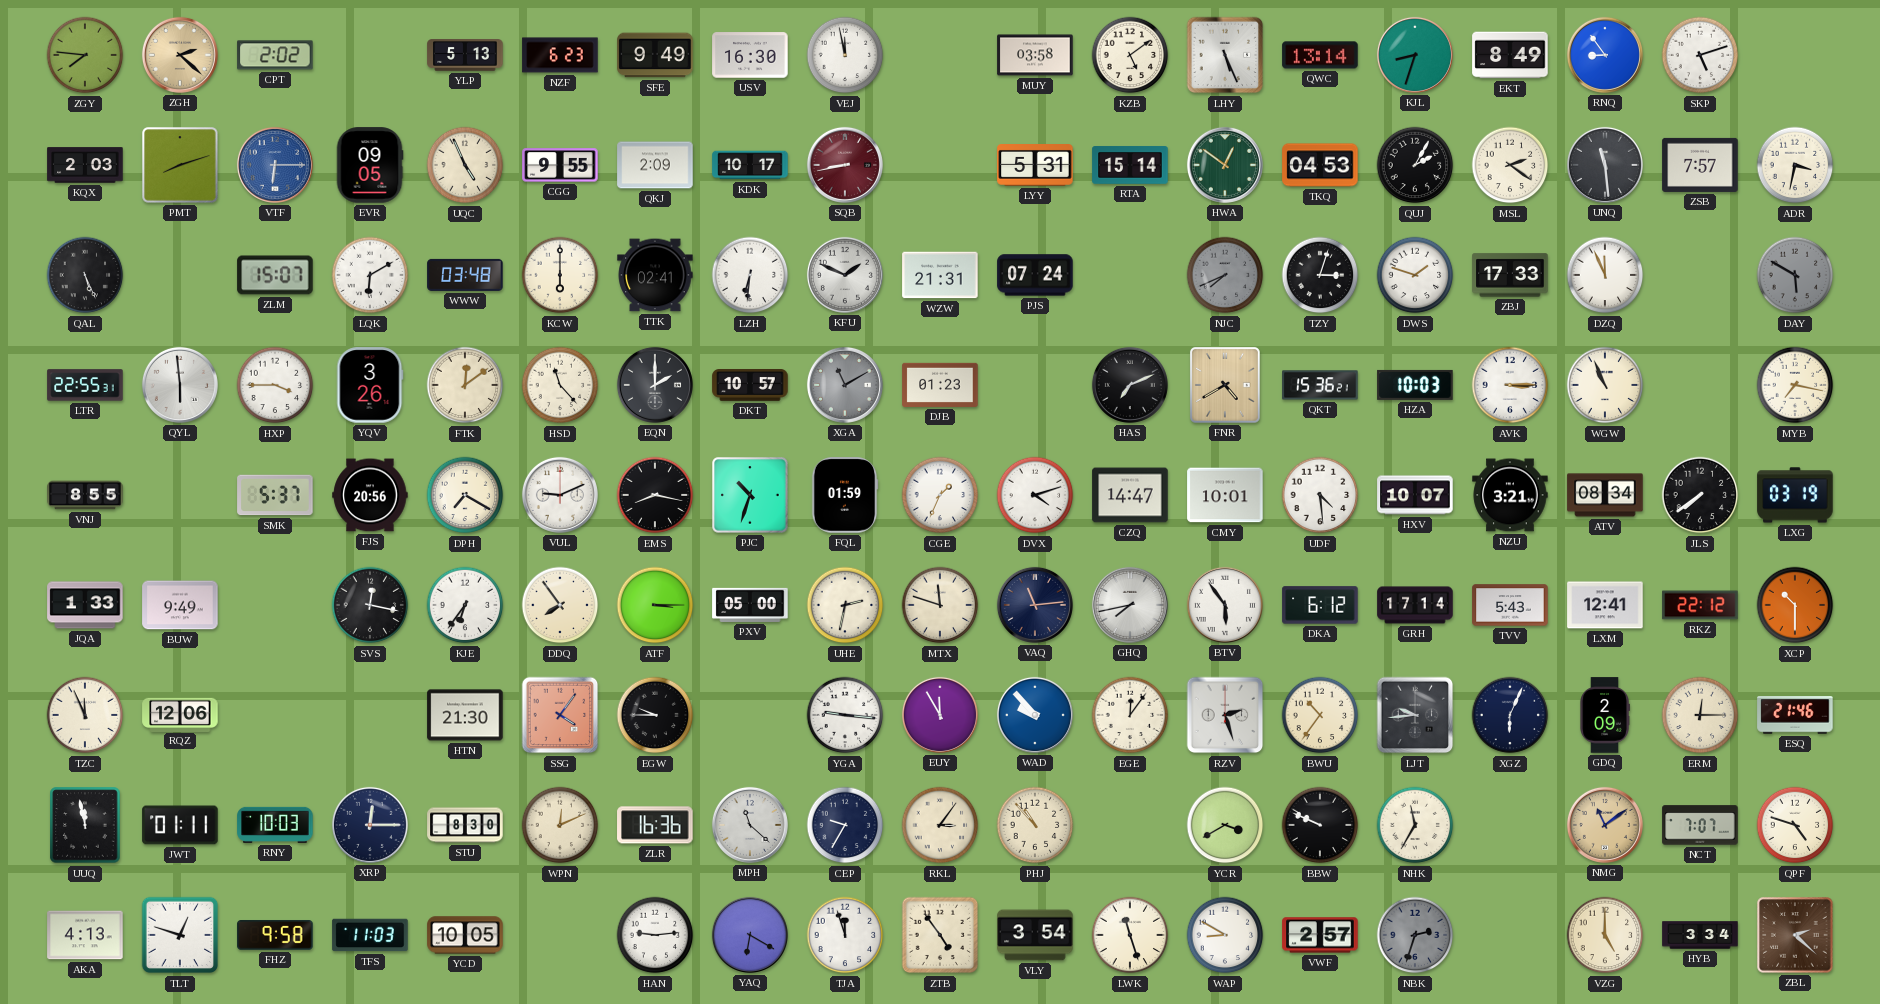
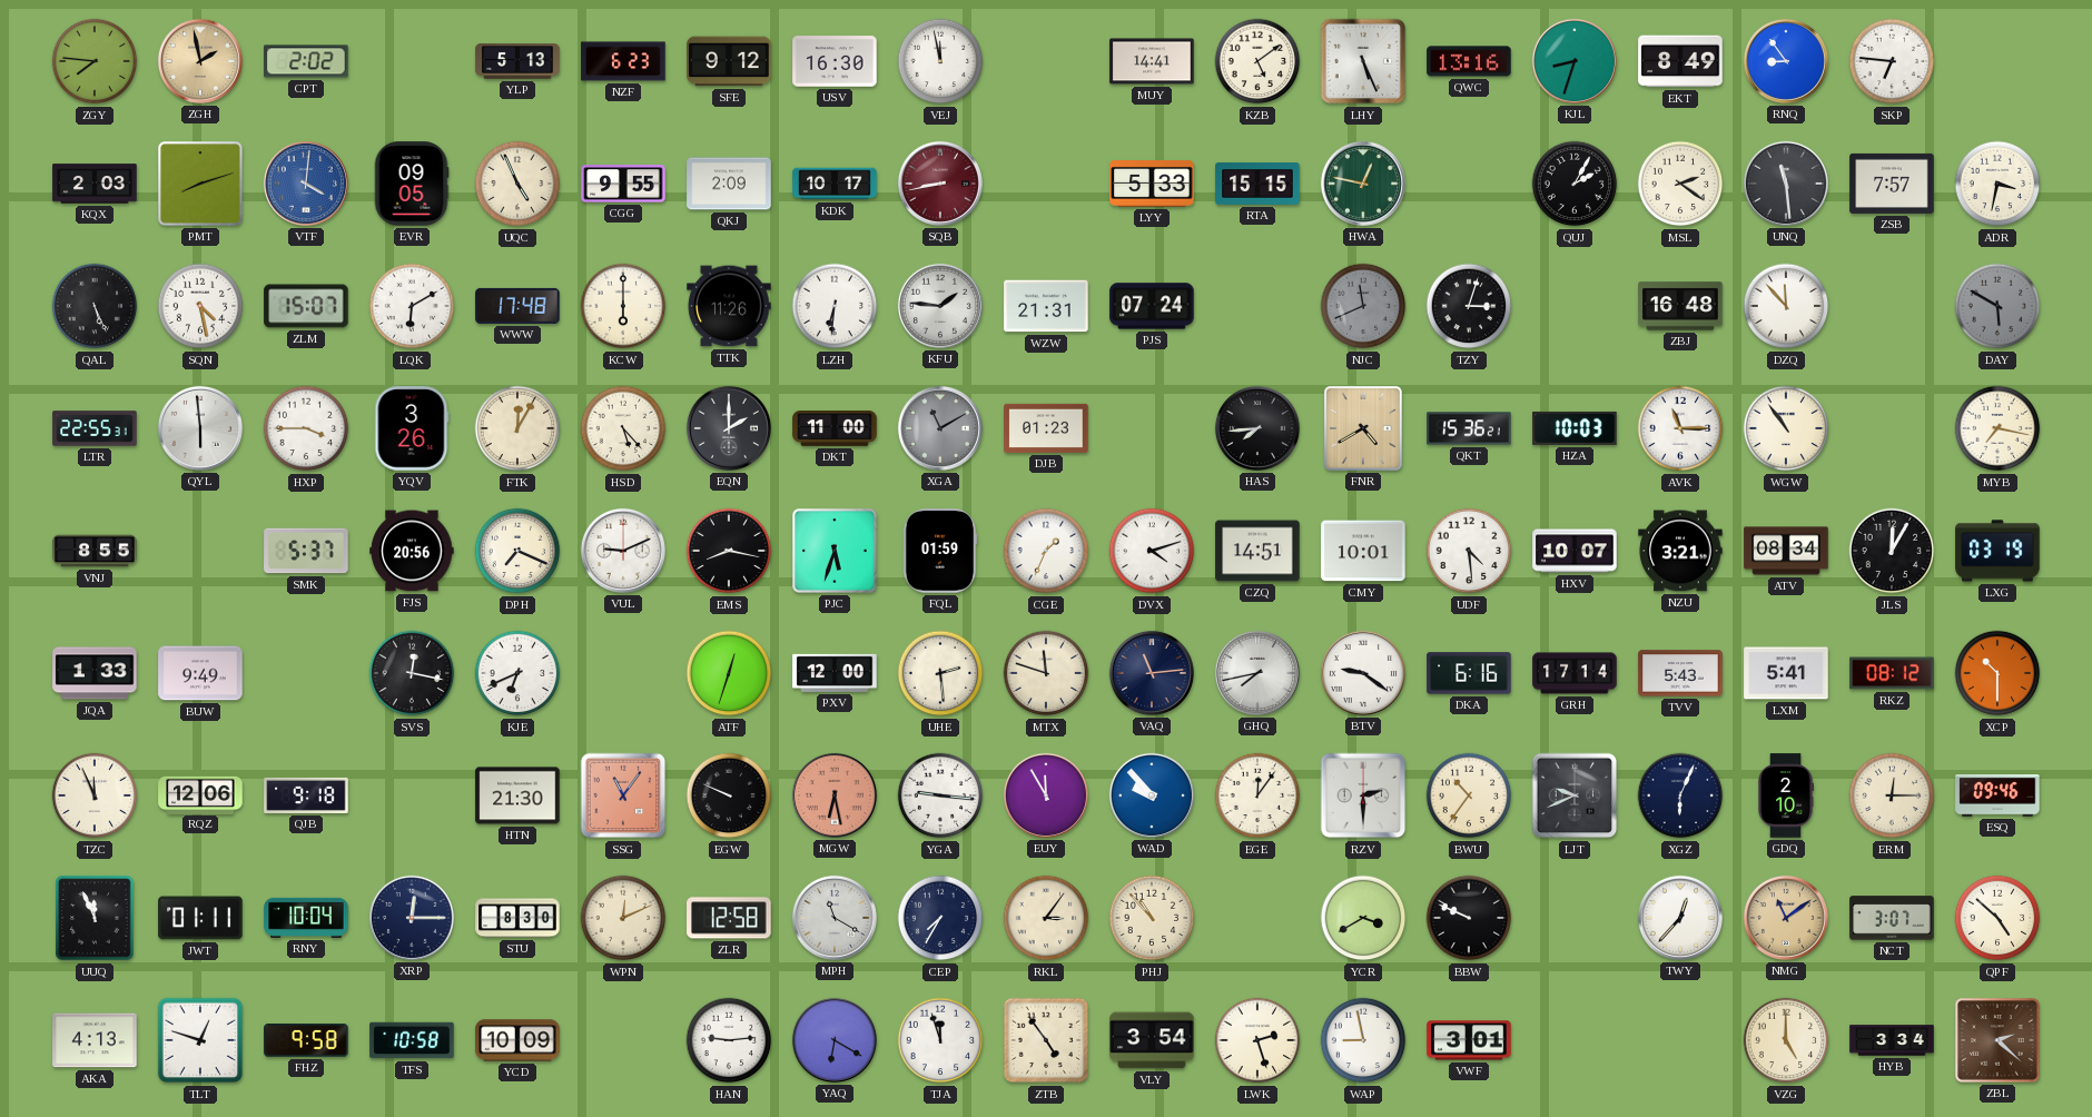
ZGH: 2:22 -> 1:58 (200, 61)
SFE: 9:49 -> 9:12 (729, 61)
MUY: 03:58 -> 14:41 (1152, 61)
QWC: 13:14 -> 13:16 (1469, 61)
SKP: 5:12 -> 6:46 (1892, 61)
VTF: 6:15 -> 4:01 (306, 184)
LYY: 5:31 -> 5:33 (1152, 185)
RTA: 15:14 -> 15:15 (1257, 184)
HWA: 12:51 -> 12:47 (1363, 184)
TKQ: 04:53 -> none (1320, 165)
SQN: none -> 4:28 (200, 306)
WWW: 03:48 -> 17:48 (517, 306)
TTK: 02:41 -> 11:26 (729, 306)
KFU: 1:49 -> 1:46 (940, 306)
NJC: 7:41 -> 11:41 (1363, 306)
DWS: 1:48 -> none (1415, 275)
ZBJ: 17:33 -> 16:48 (1680, 306)
DZQ: 11:56 -> 11:53 (1786, 306)
FTK: 12:09 -> 12:05 (517, 428)
HSD: 11:23 -> 5:23 (623, 428)
DKT: 10:57 -> 11:00 (835, 428)
HAS: 7:11 -> 7:44 (1257, 428)
AVK: 3:15 -> 11:15 (1680, 428)
WGW: 10:56 -> 10:54 (1786, 428)
DPH: 7:20 -> 7:19 (517, 551)
PJC: 10:33 -> 5:33 (835, 551)
CZQ: 14:47 -> 14:51 (1257, 551)
JLS: 7:39 -> 12:05 (1892, 551)
KJE: 6:36 -> 6:41 (517, 673)
DDQ: 7:54 -> none (560, 605)
ATF: 3:15 -> 12:33 (729, 673)
PXV: 05:00 -> 12:00 (835, 673)
UHE: 2:32 -> 2:29 (940, 673)
BTV: 5:54 -> 9:21 (1363, 673)
DKA: 6:12 -> 6:16 (1469, 673)
LXM: 12:41 -> 5:41 (1786, 673)
RKZ: 22:12 -> 08:12 (1892, 673)
QJB: none -> 9:18 (306, 795)
SSG: 4:06 -> 11:06 (623, 795)
EGW: 9:45 -> 9:49 (729, 795)
MGW: none -> 6:28 (835, 795)
RZV: 2:27 -> 2:30 (1363, 795)
LJT: 9:44 -> 9:41 (1575, 795)
GDQ: 2:09 -> 2:10 (1786, 795)
ESQ: 21:46 -> 09:46 (1997, 795)
UUQ: 11:58 -> 11:56 (95, 918)
RNY: 10:03 -> 10:04 (306, 918)
ZLR: 16:36 -> 12:58 (729, 918)
MPH: 11:22 -> 11:20 (835, 918)
CEP: 9:35 -> 7:35 (940, 918)
NHK: 11:35 -> none (1415, 825)
TWY: none -> 12:37 (1680, 918)
NCT: 7:07 -> 3:07 (1892, 918)
QPF: 4:48 -> 4:52 (1997, 918)
TFS: 11:03 -> 10:58 (412, 1040)
YCD: 10:05 -> 10:09 (517, 1040)
LWK: 11:27 -> 2:27 (1257, 1040)
WAP: 8:50 -> 8:58 (1363, 1040)
VWF: 2:57 -> 3:01 (1469, 1040)
NBK: 2:33 -> none (1415, 935)
